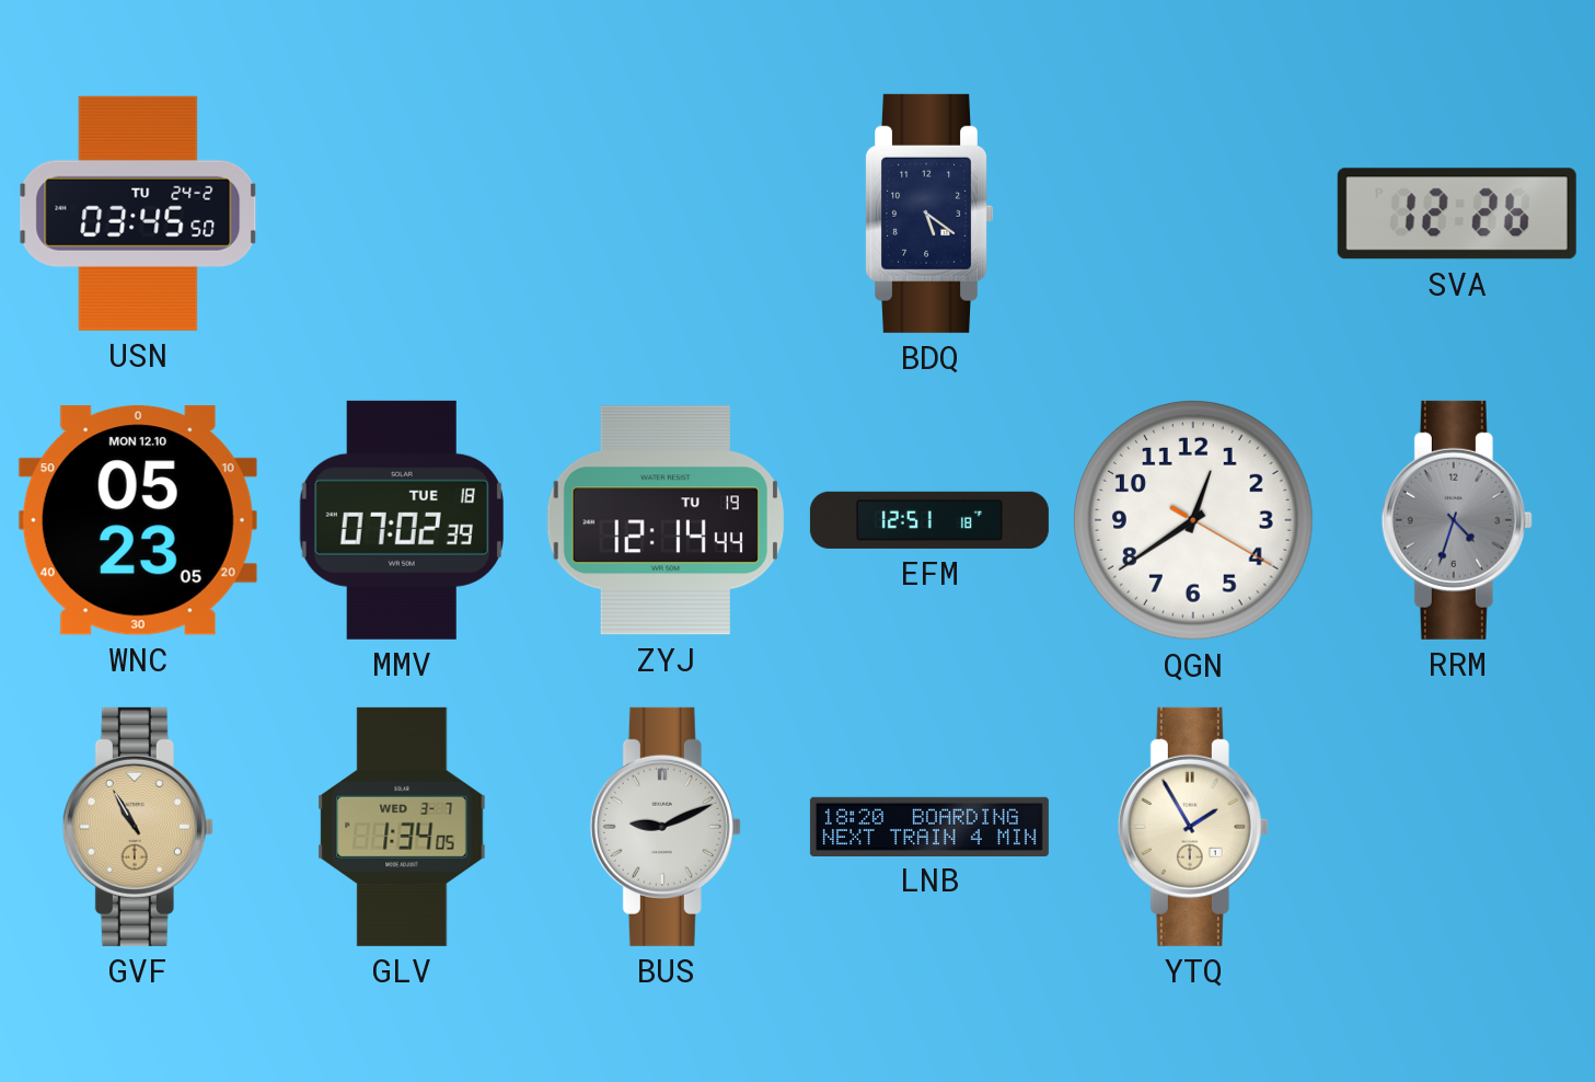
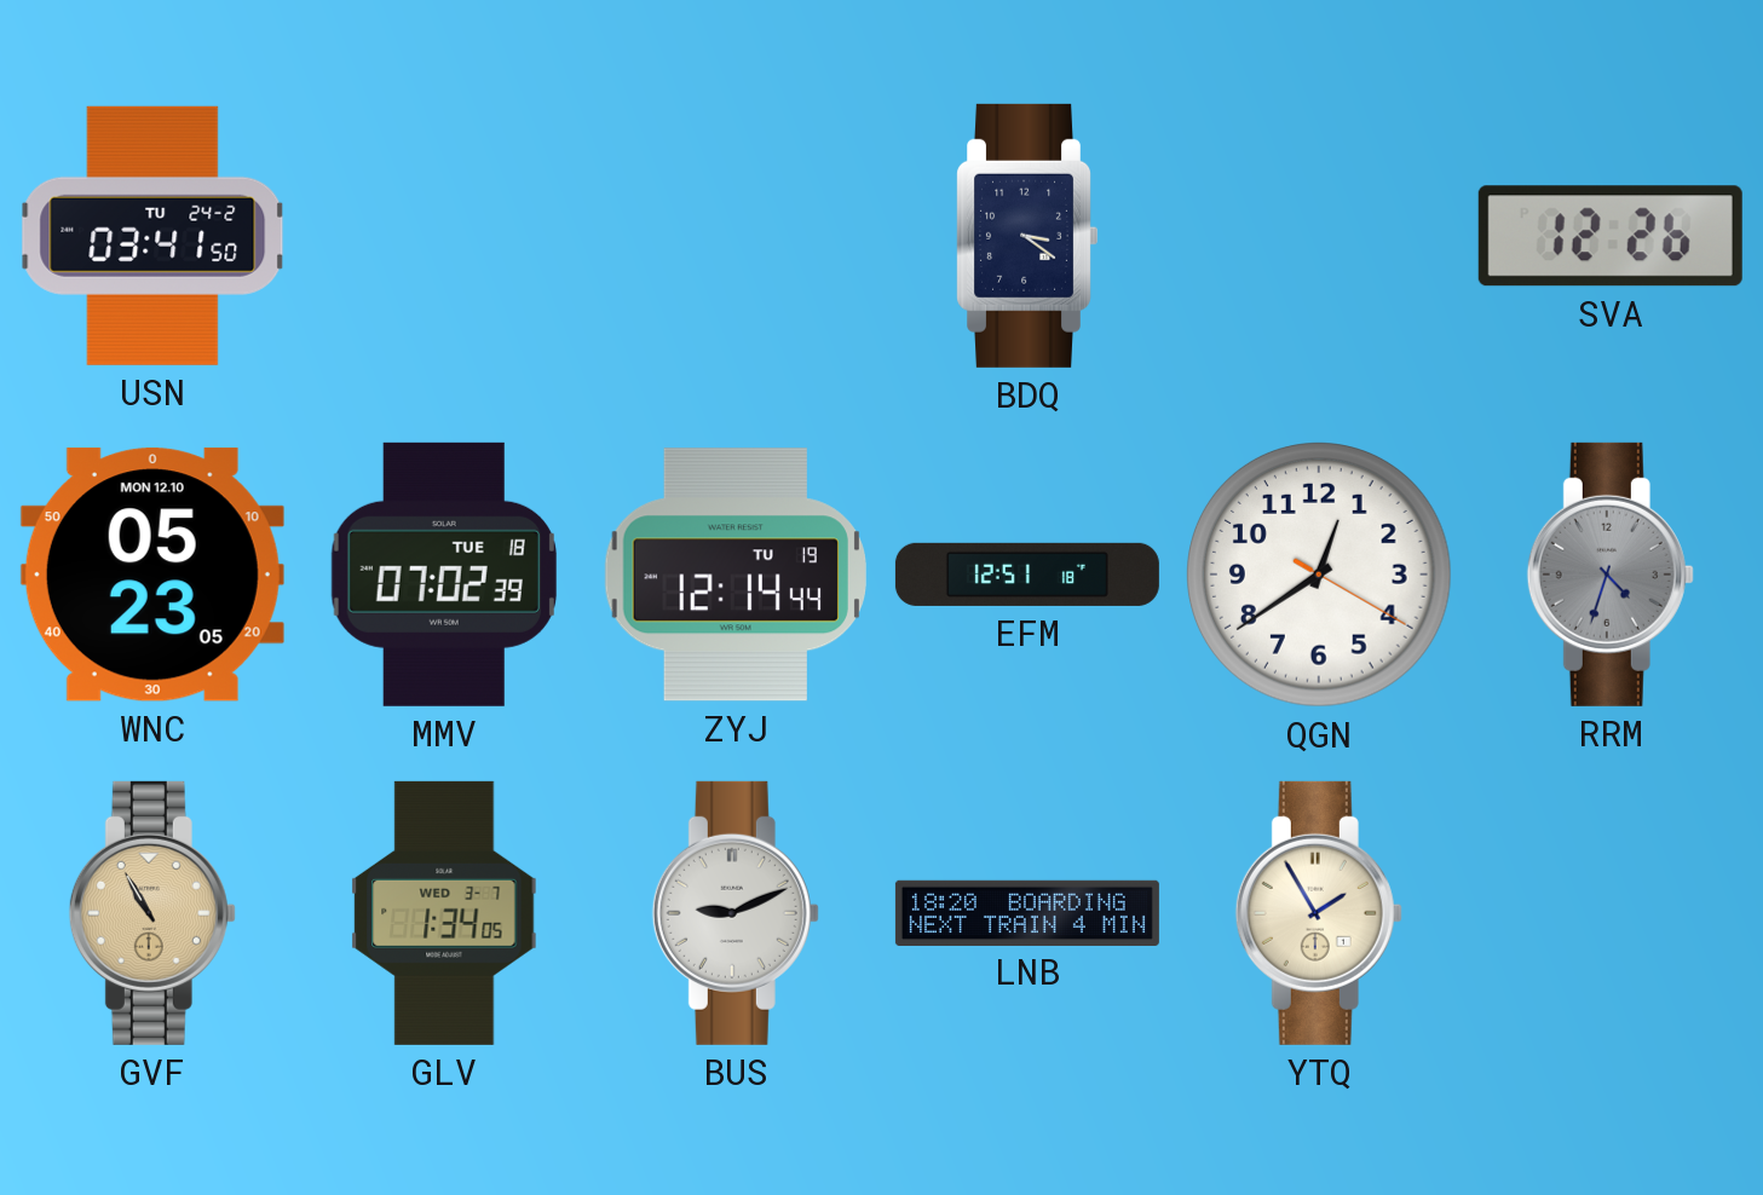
USN: 03:45 -> 03:41 (152, 236)
BDQ: 5:21 -> 3:21 (1026, 236)
